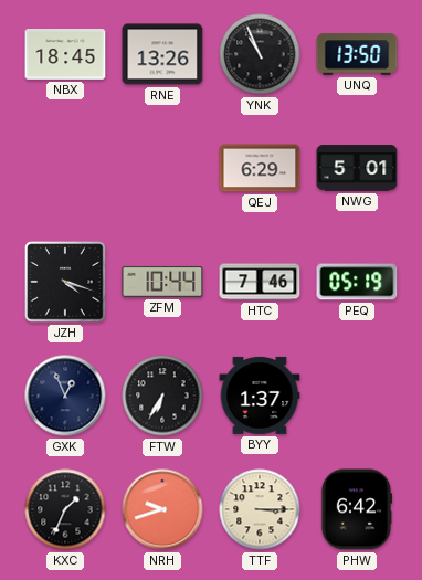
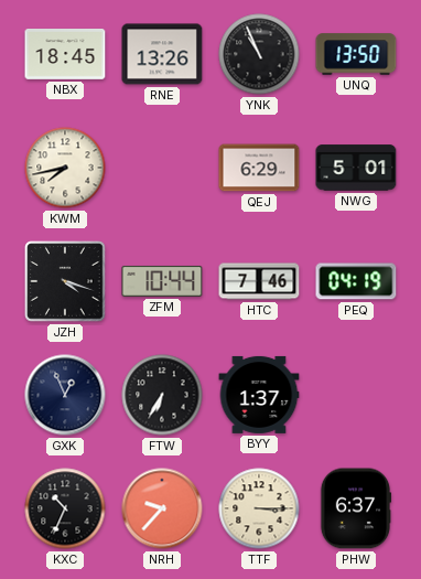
KWM: none -> 7:43 (65, 168)
PEQ: 05:19 -> 04:19 (356, 281)
KXC: 1:34 -> 10:34 (65, 508)
NRH: 9:42 -> 9:37 (162, 508)
PHW: 6:42 -> 6:37 (356, 508)
